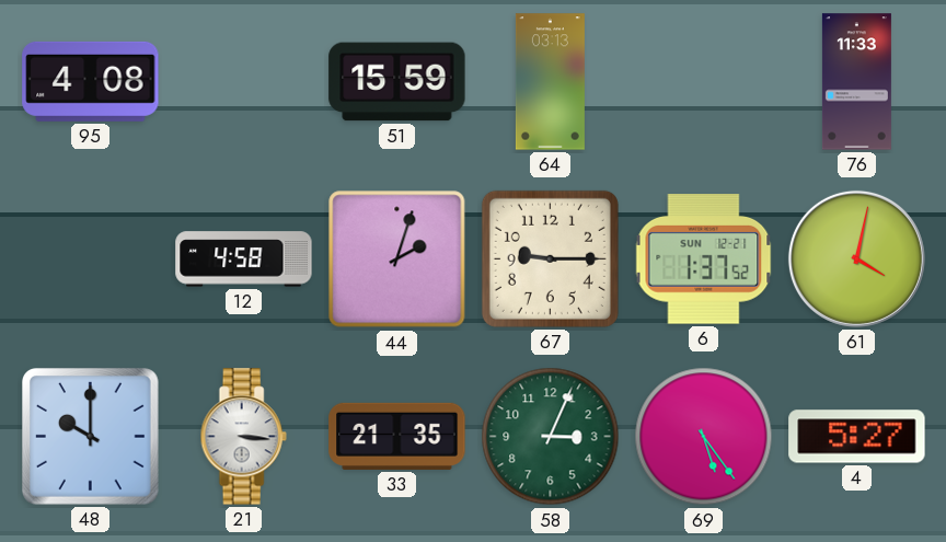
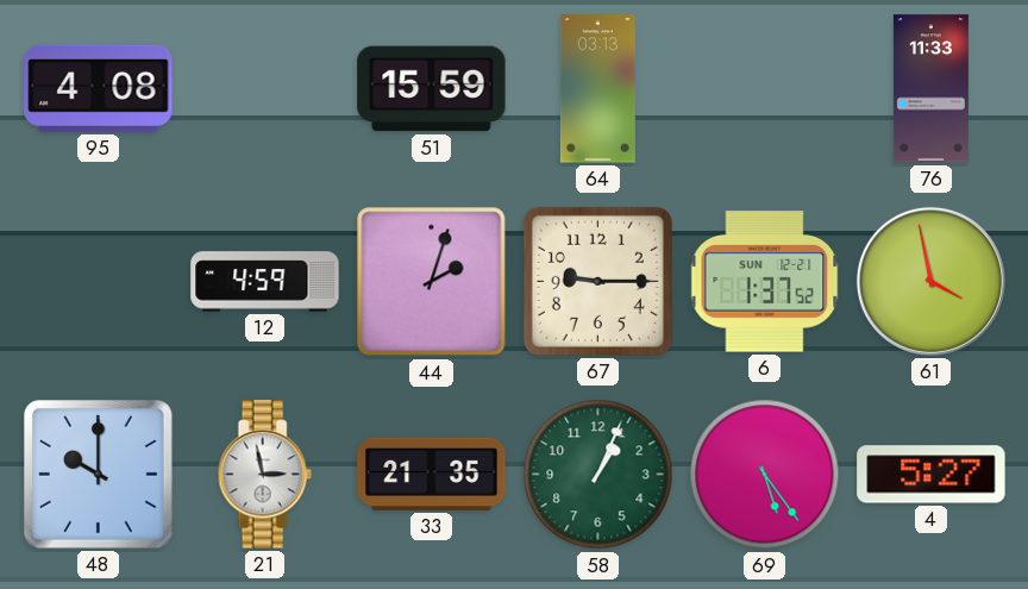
12: 4:58 -> 4:59 (265, 282)
61: 4:02 -> 3:58 (930, 281)
21: 3:16 -> 2:58 (264, 475)
58: 3:04 -> 1:04 (598, 475)
